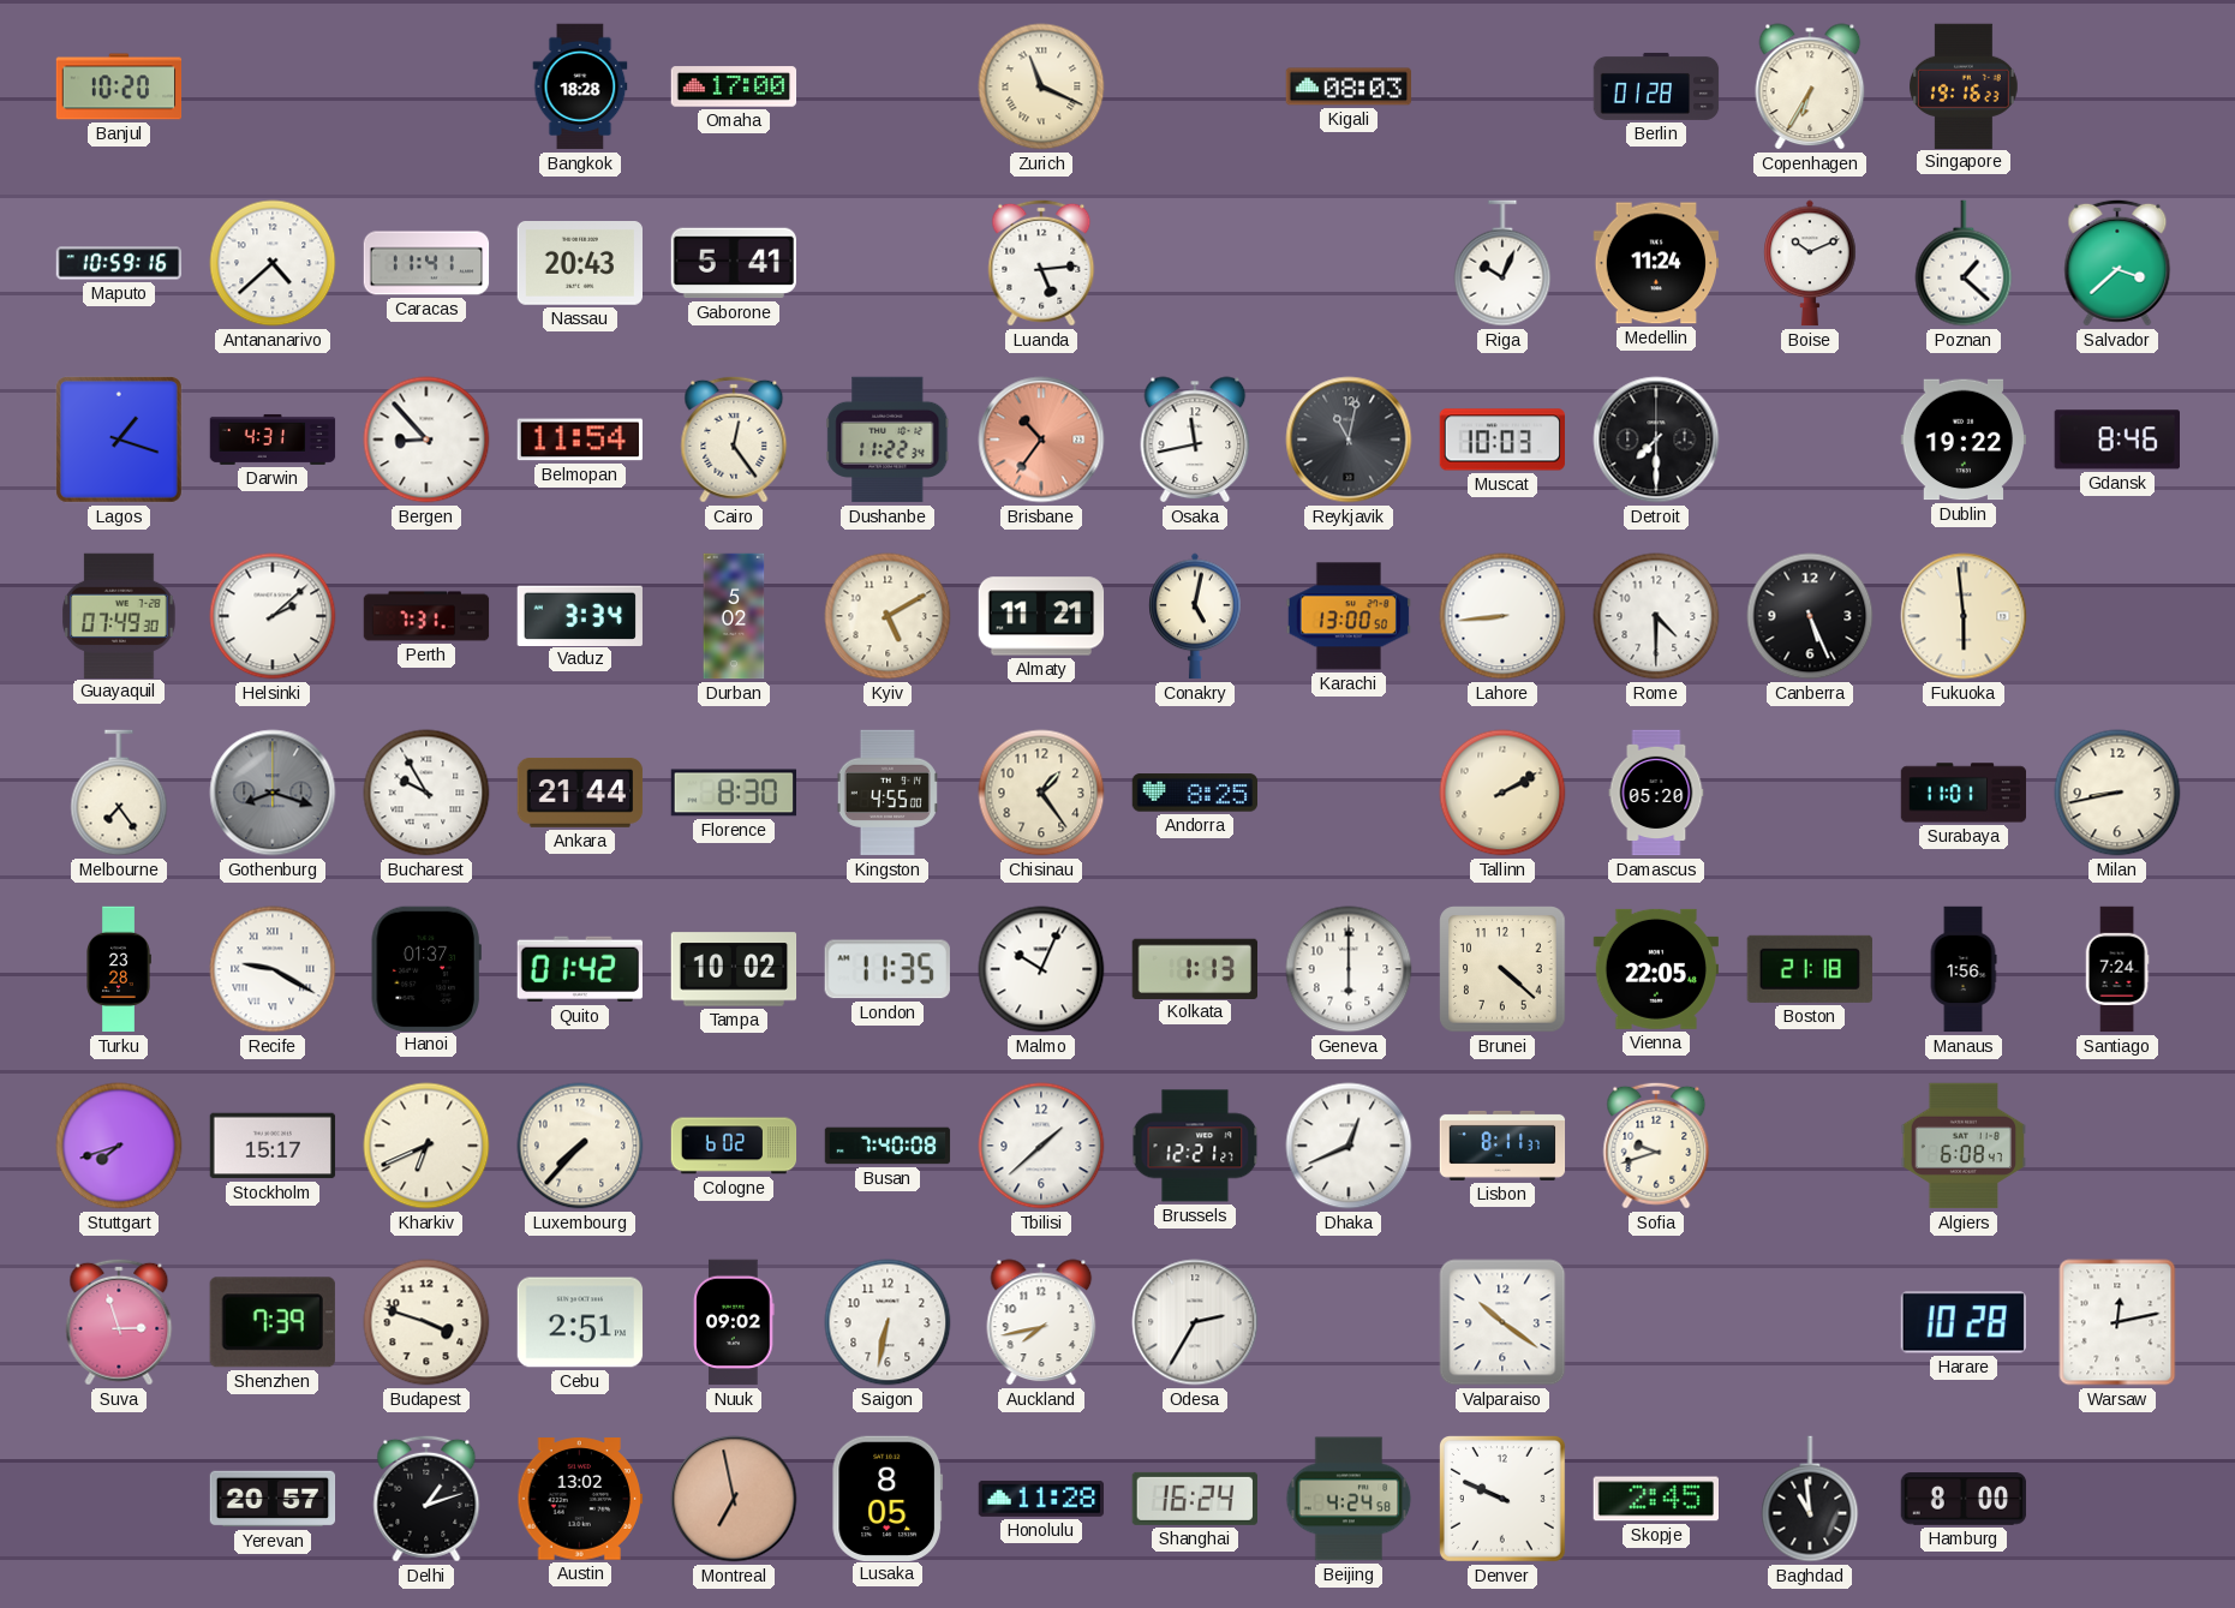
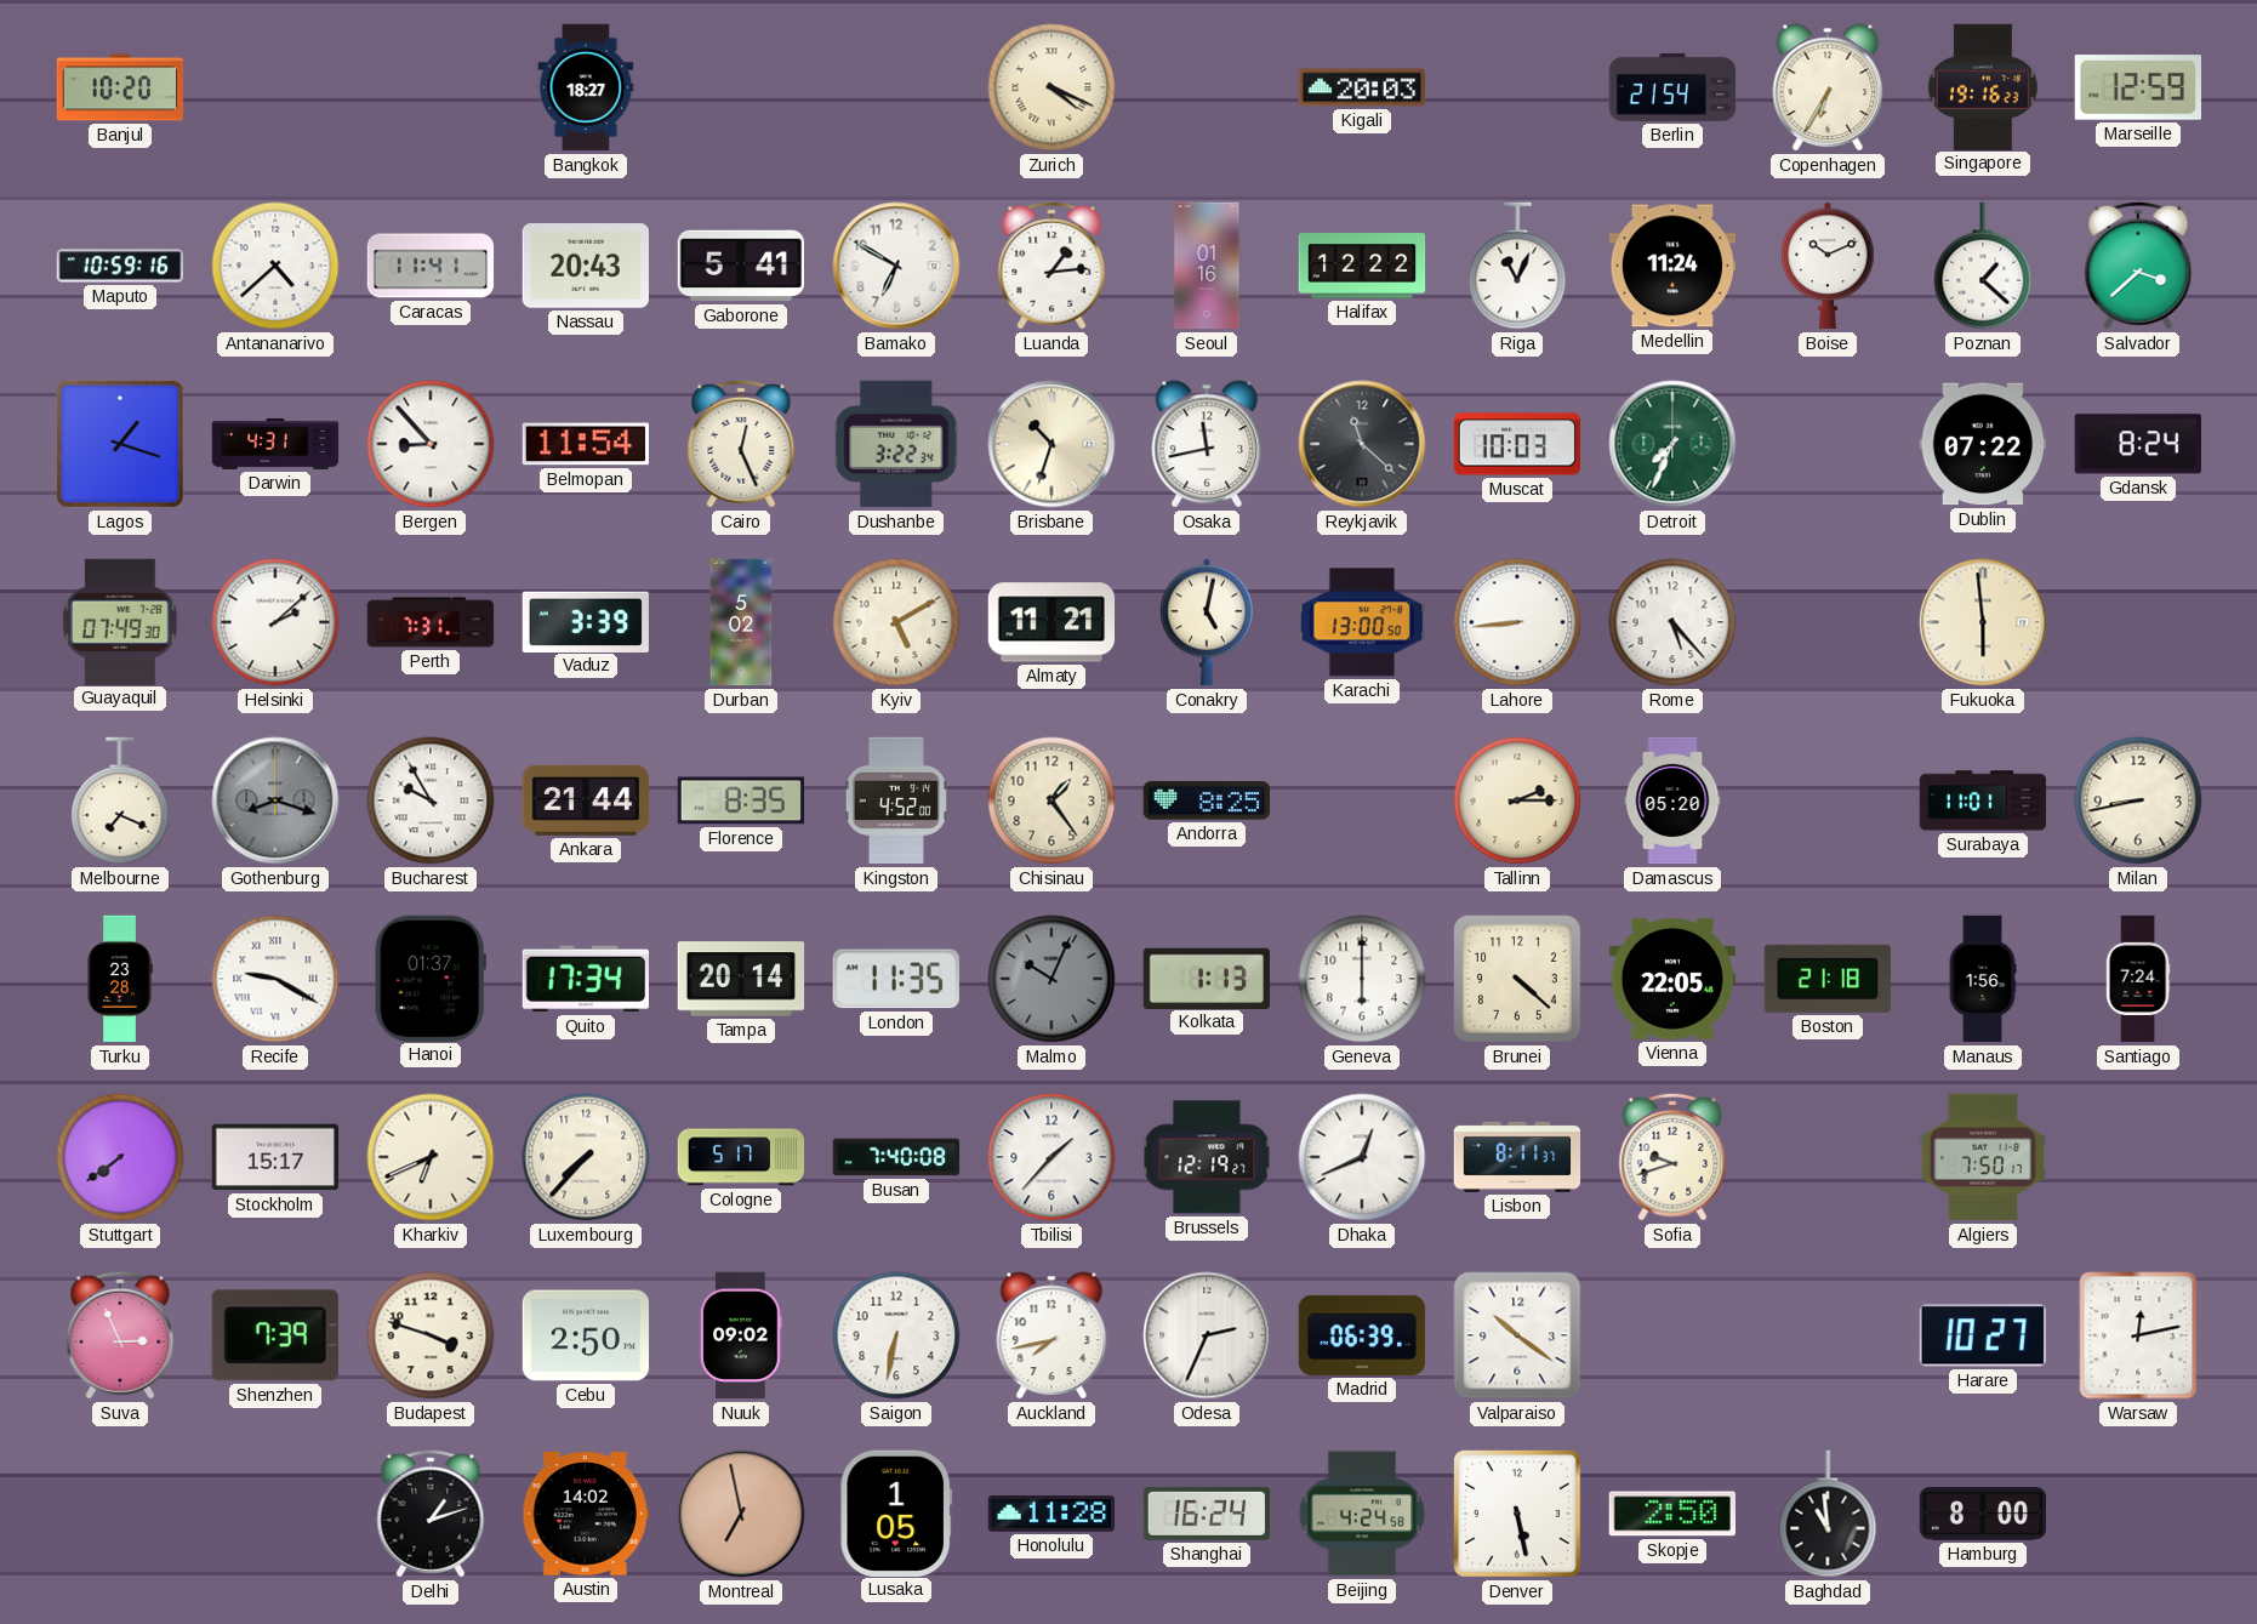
Bangkok: 18:28 -> 18:27 (586, 87)
Omaha: 17:00 -> none (734, 86)
Zurich: 11:19 -> 4:19 (1051, 87)
Kigali: 08:03 -> 20:03 (1361, 87)
Berlin: 01:28 -> 21:54 (1672, 87)
Marseille: none -> 12:59 (2137, 87)
Bamako: none -> 6:50 (896, 266)
Luanda: 5:14 -> 1:14 (1051, 266)
Seoul: none -> 01:16 (1207, 266)
Halifax: none -> 12:22 (1362, 266)
Riga: 10:04 -> 11:04 (1517, 266)
Cairo: 12:24 -> 12:26 (741, 444)
Dushanbe: 11:22 -> 3:22 (896, 444)
Brisbane: 10:36 -> 10:33 (1051, 444)
Brisbane dial: salmon -> cream (1051, 444)
Reykjavik: 11:02 -> 11:22 (1362, 444)
Detroit: 7:30 -> 7:34 (1672, 444)
Detroit dial: black -> green (1672, 444)
Dublin: 19:22 -> 07:22 (1983, 444)
Gdansk: 8:46 -> 8:24 (2138, 444)
Vaduz: 3:34 -> 3:39 (585, 621)
Rome: 4:30 -> 5:23 (1672, 622)
Canberra: 5:26 -> none (1810, 616)
Melbourne: 7:24 -> 7:19 (120, 800)
Florence: 8:30 -> 8:35 (741, 800)
Kingston: 4:55 -> 4:52 (896, 800)
Tallinn: 2:10 -> 2:15 (1517, 800)
Quito: 01:42 -> 17:34 (585, 979)
Tampa: 10:02 -> 20:14 (741, 979)
Malmo dial: white -> grey (1051, 979)
Stuttgart: 7:42 -> 7:39 (120, 1157)
Cologne: 6:02 -> 5:17 (741, 1157)
Tbilisi: 1:38 -> 1:37 (1051, 1157)
Brussels: 12:21 -> 12:19 (1207, 1157)
Algiers: 6:08 -> 7:50 (1983, 1157)
Suva: 2:57 -> 2:56 (120, 1335)
Cebu: 2:51 -> 2:50 (586, 1335)
Odesa: 2:35 -> 2:34 (1207, 1335)
Madrid: none -> 06:39 (1362, 1335)
Harare: 10:28 -> 10:27 (1983, 1335)
Yerevan: 20:57 -> none (273, 1499)
Austin: 13:02 -> 14:02 (586, 1514)
Lusaka: 8:05 -> 1:05 (896, 1512)
Denver: 9:49 -> 5:28 (1517, 1514)
Skopje: 2:45 -> 2:50 (1671, 1514)
